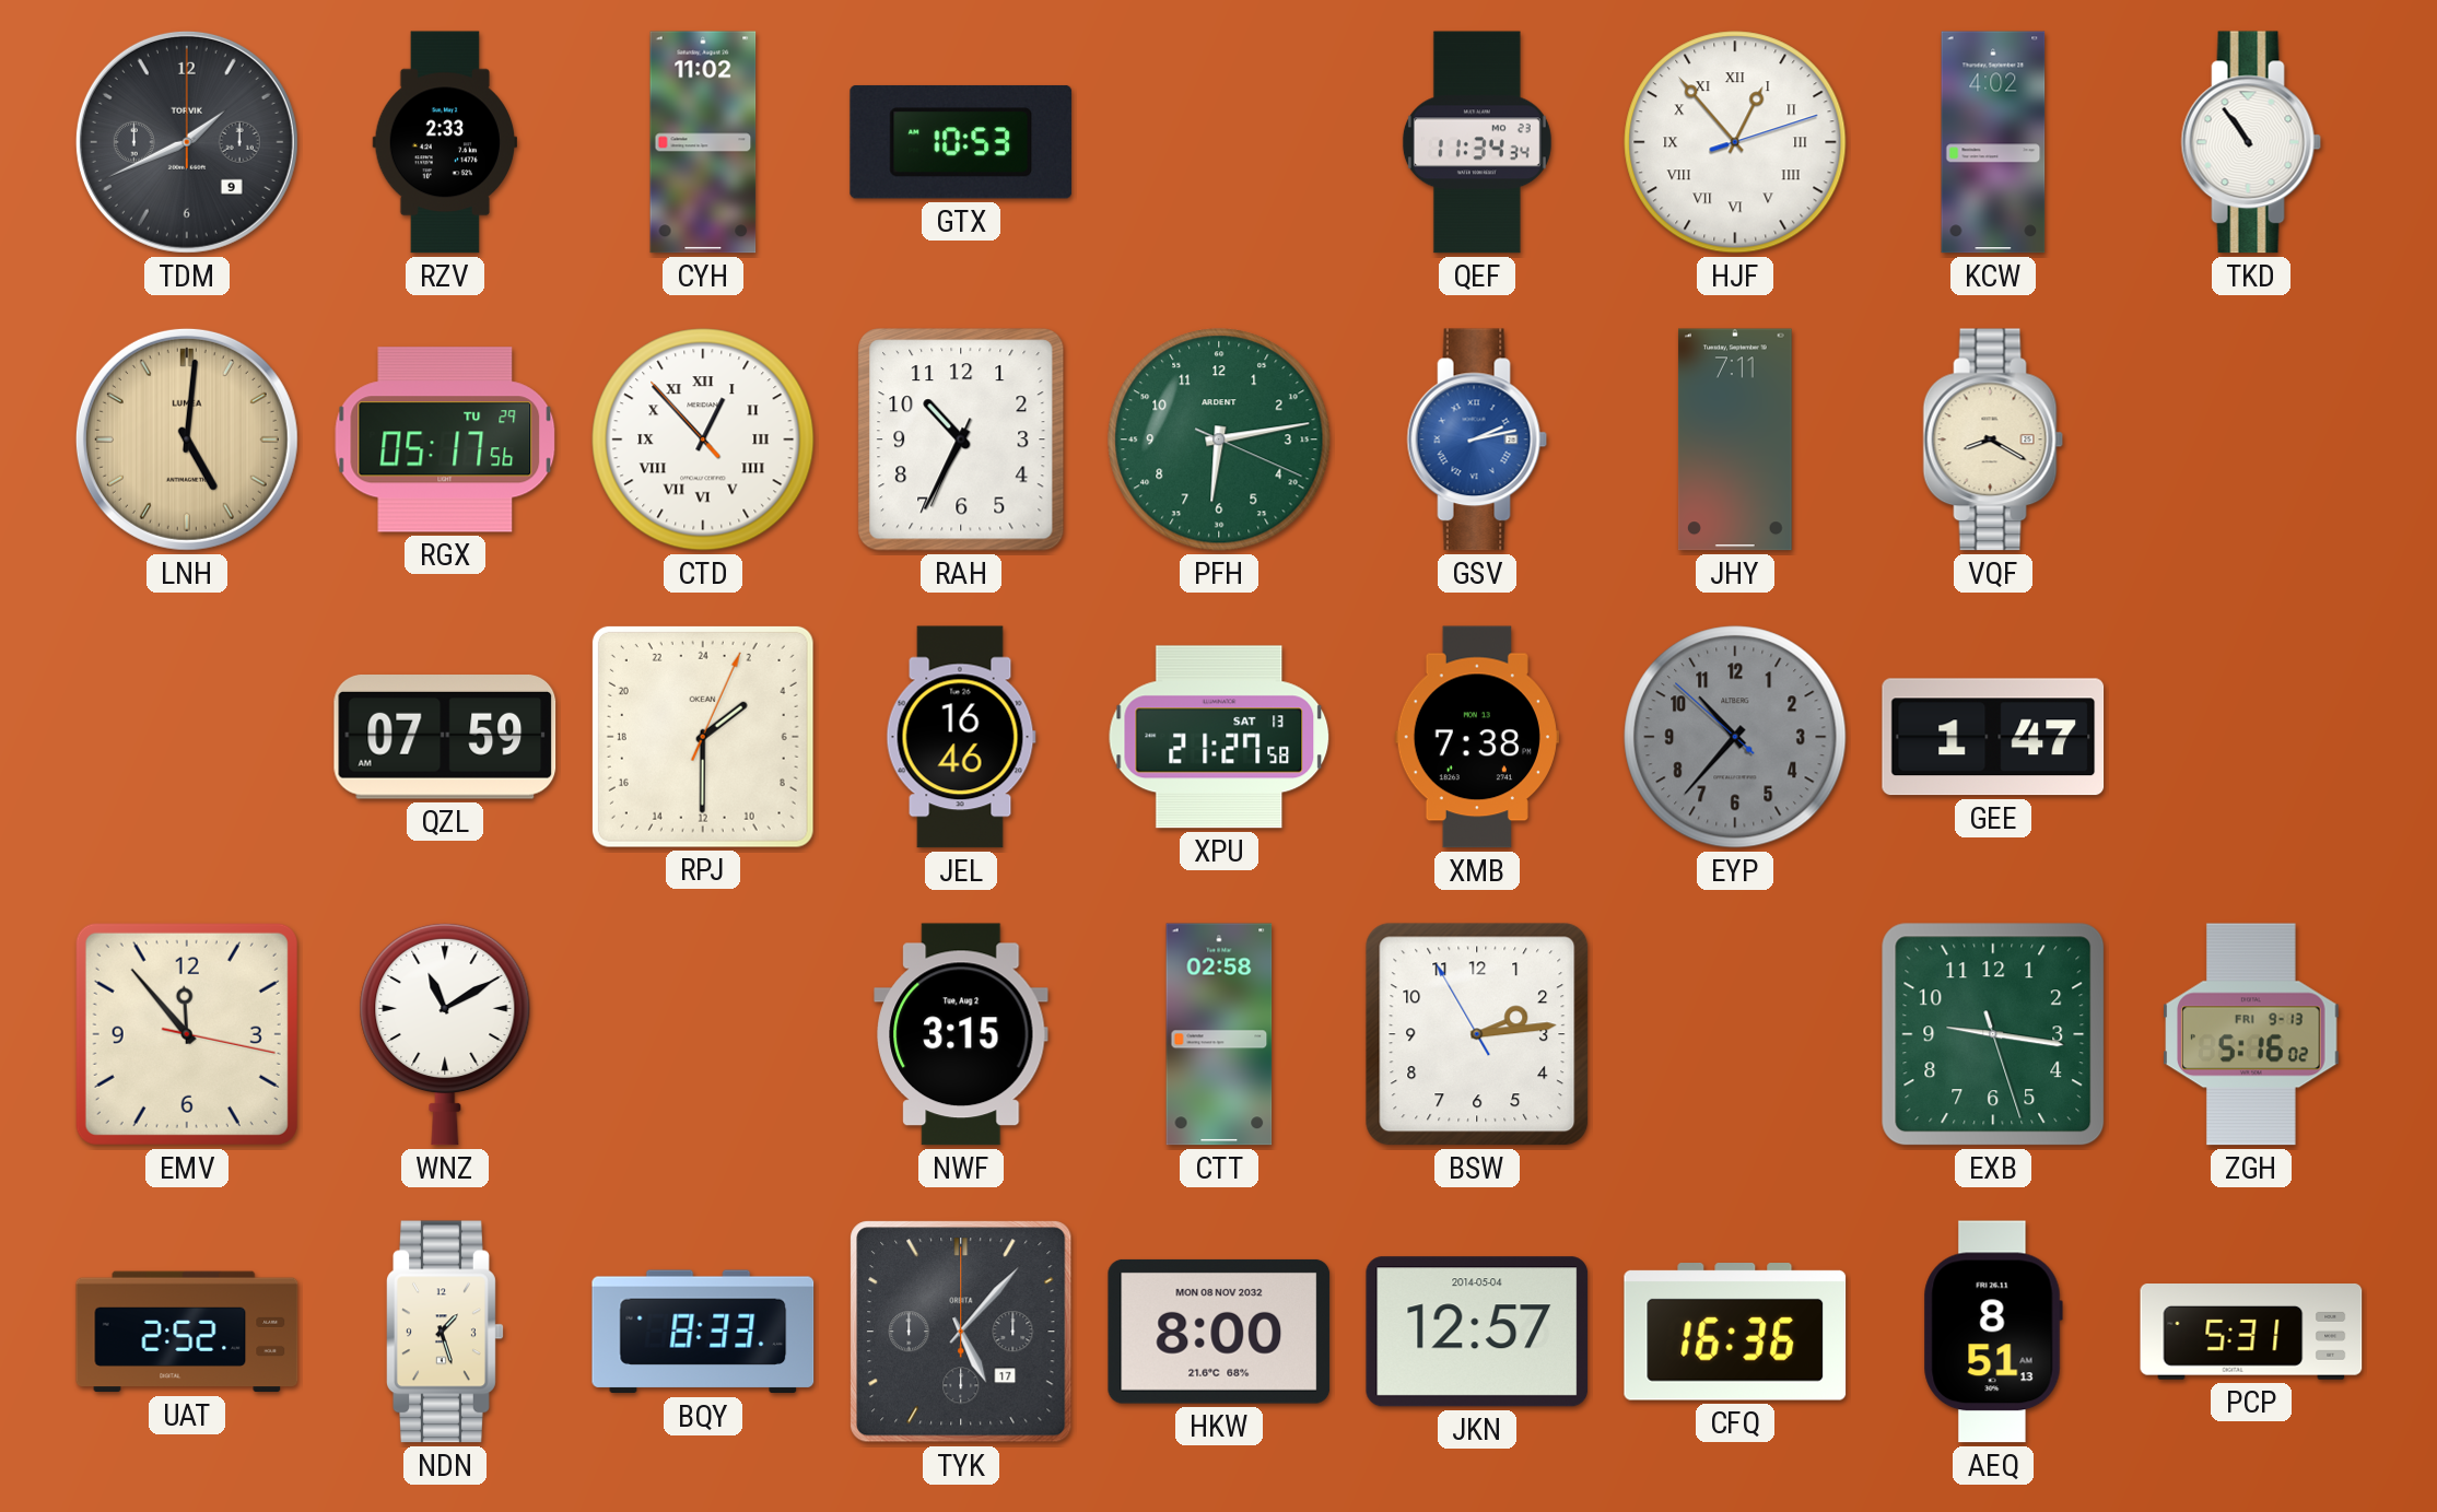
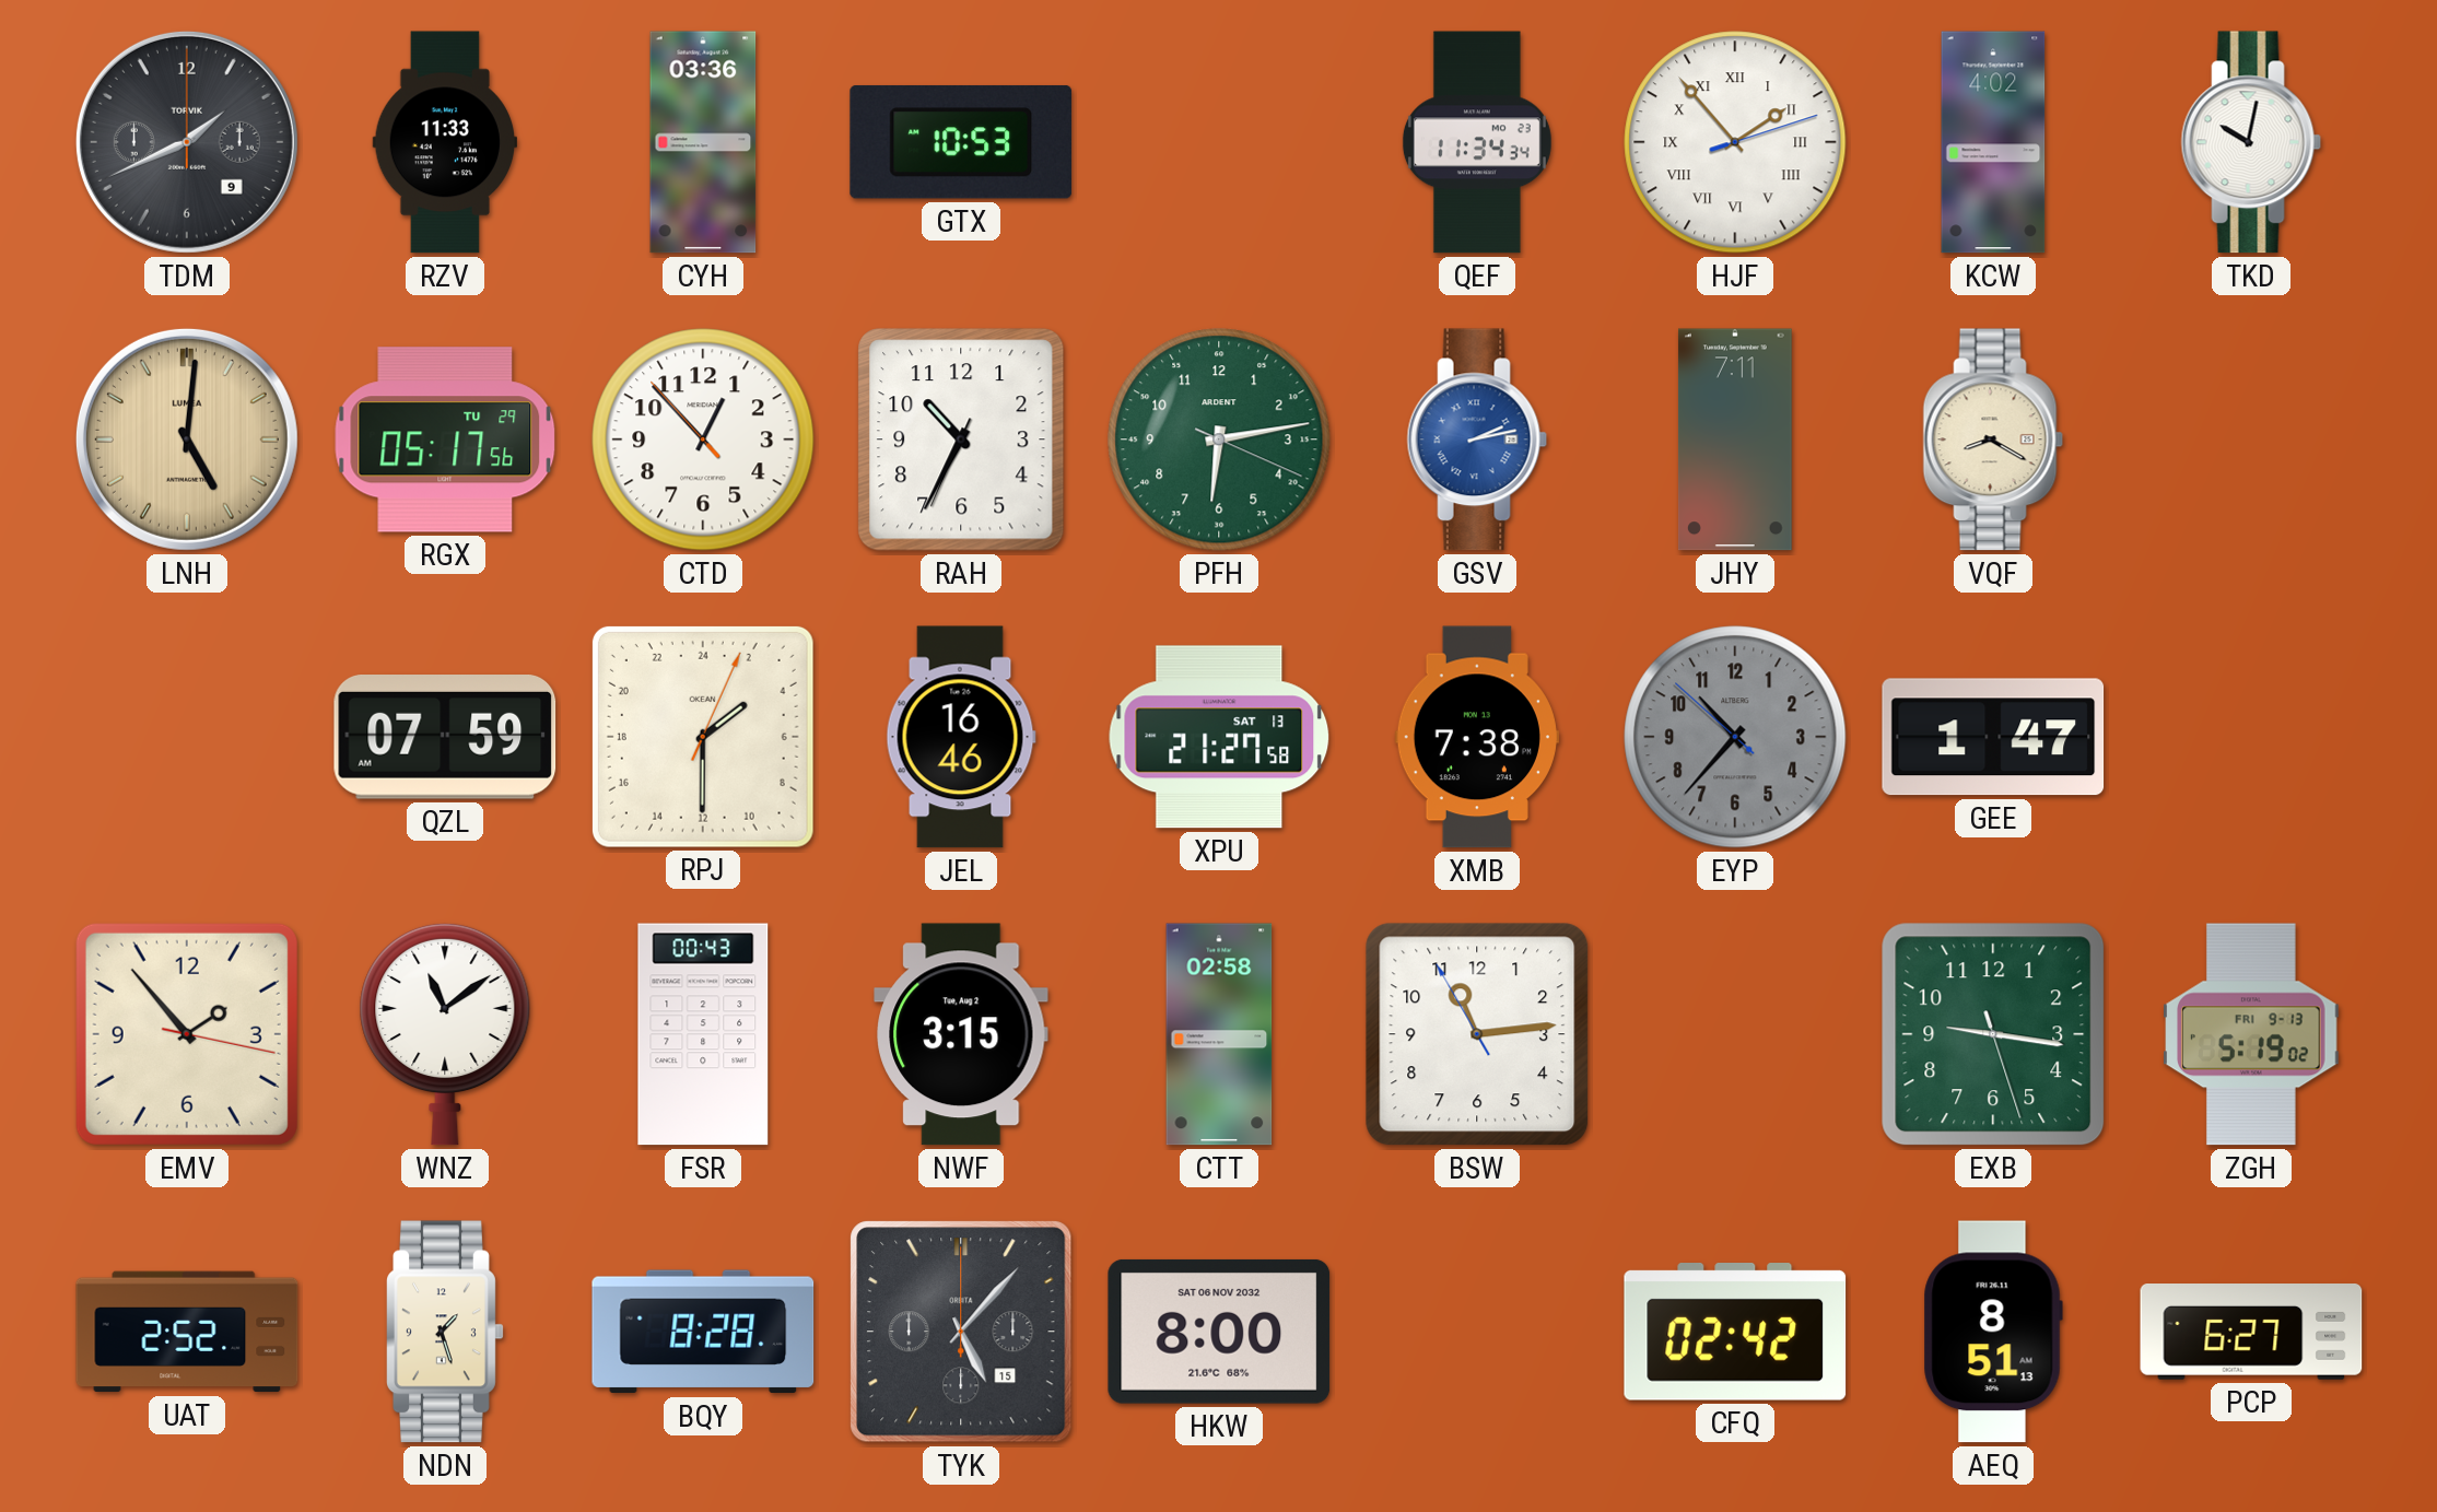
RZV: 2:33 -> 11:33 (444, 142)
CYH: 11:02 -> 03:36 (703, 142)
HJF: 12:53 -> 1:53 (1735, 142)
TKD: 10:54 -> 10:02 (2251, 142)
CTD numerals: Roman -> Arabic (703, 439)
EMV: 11:53 -> 1:53 (187, 1034)
WNZ: 11:10 -> 11:09 (445, 1034)
FSR: none -> 00:43 (703, 1034)
BSW: 2:13 -> 11:13 (1477, 1034)
ZGH: 5:16 -> 5:19 (2251, 1034)
BQY: 8:33 -> 8:28 (703, 1332)
TYK date: 17 -> 15 (961, 1332)
HKW date: MON 08 NOV 2032 -> SAT 06 NOV 2032 (1219, 1332)
JKN: 12:57 -> none (1477, 1332)
CFQ: 16:36 -> 02:42 (1735, 1333)
PCP: 5:31 -> 6:27 (2251, 1332)
